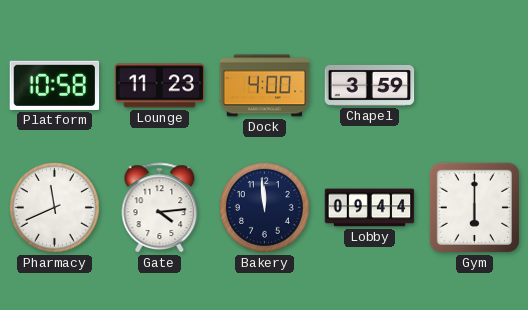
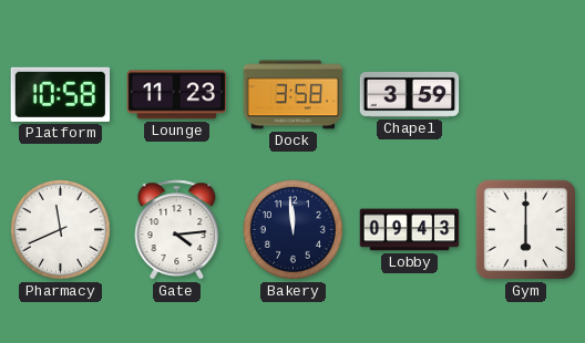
Dock: 4:00 -> 3:58 (294, 95)
Lobby: 09:44 -> 09:43 (410, 230)
